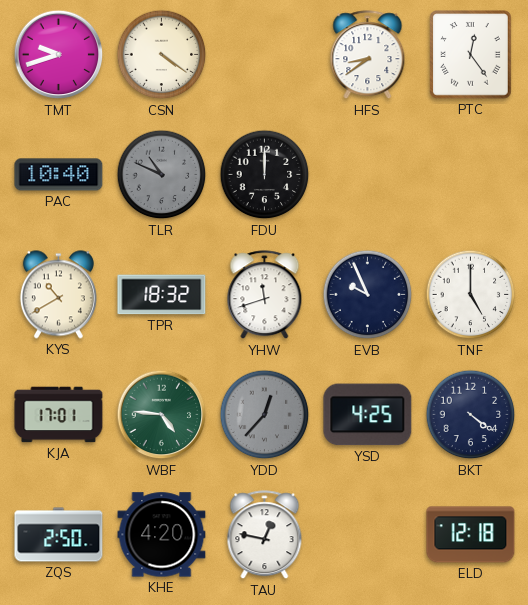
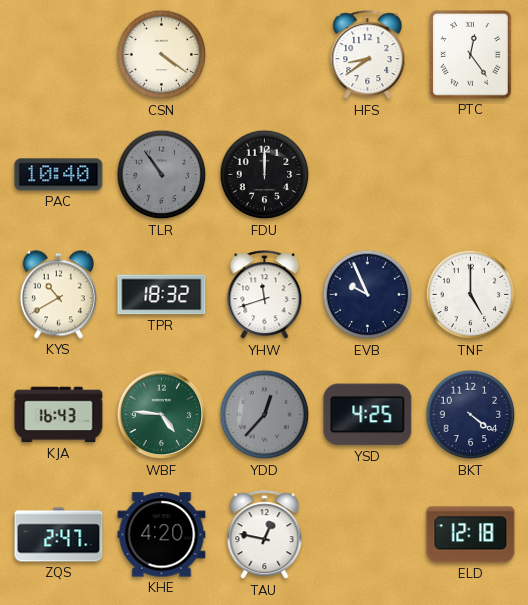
TMT: 9:42 -> none (59, 55)
TLR: 10:49 -> 10:54 (162, 175)
KJA: 17:01 -> 16:43 (59, 415)
ZQS: 2:50 -> 2:47 (59, 535)
